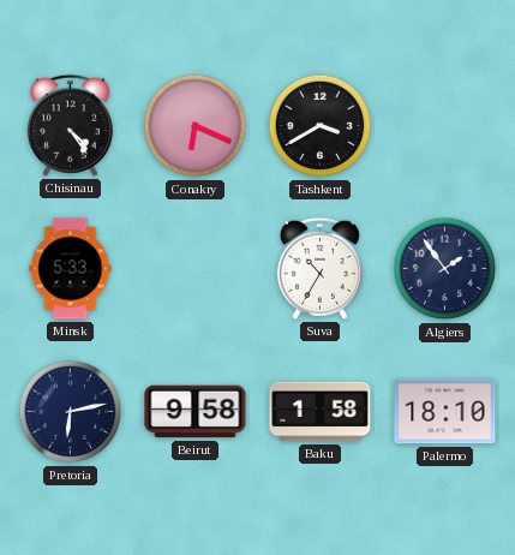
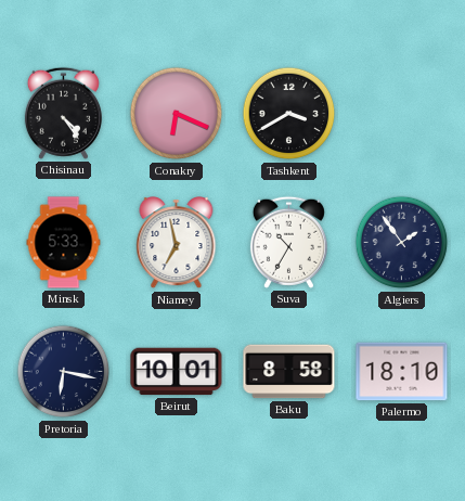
Niamey: none -> 6:58 (177, 243)
Pretoria: 6:13 -> 6:17 (64, 372)
Beirut: 9:58 -> 10:01 (177, 372)
Baku: 1:58 -> 8:58 (289, 372)
